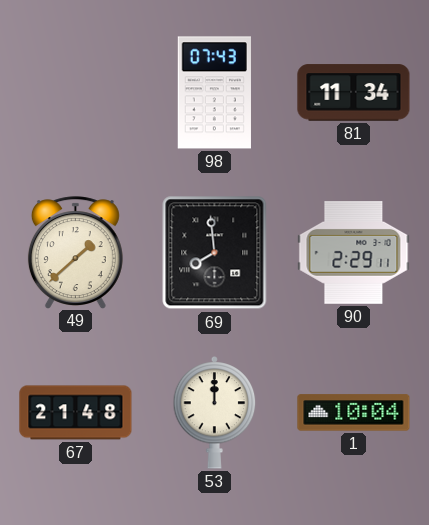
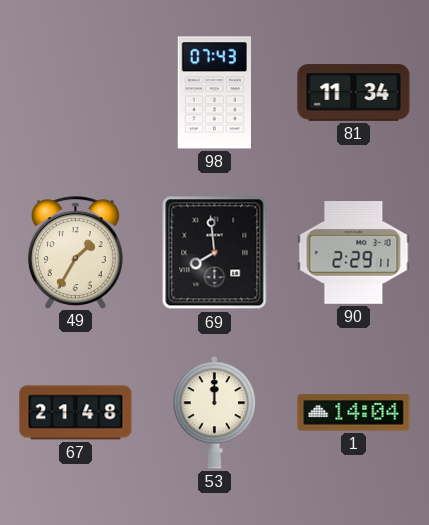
49: 1:38 -> 1:35 (75, 252)
1: 10:04 -> 14:04 (354, 413)
